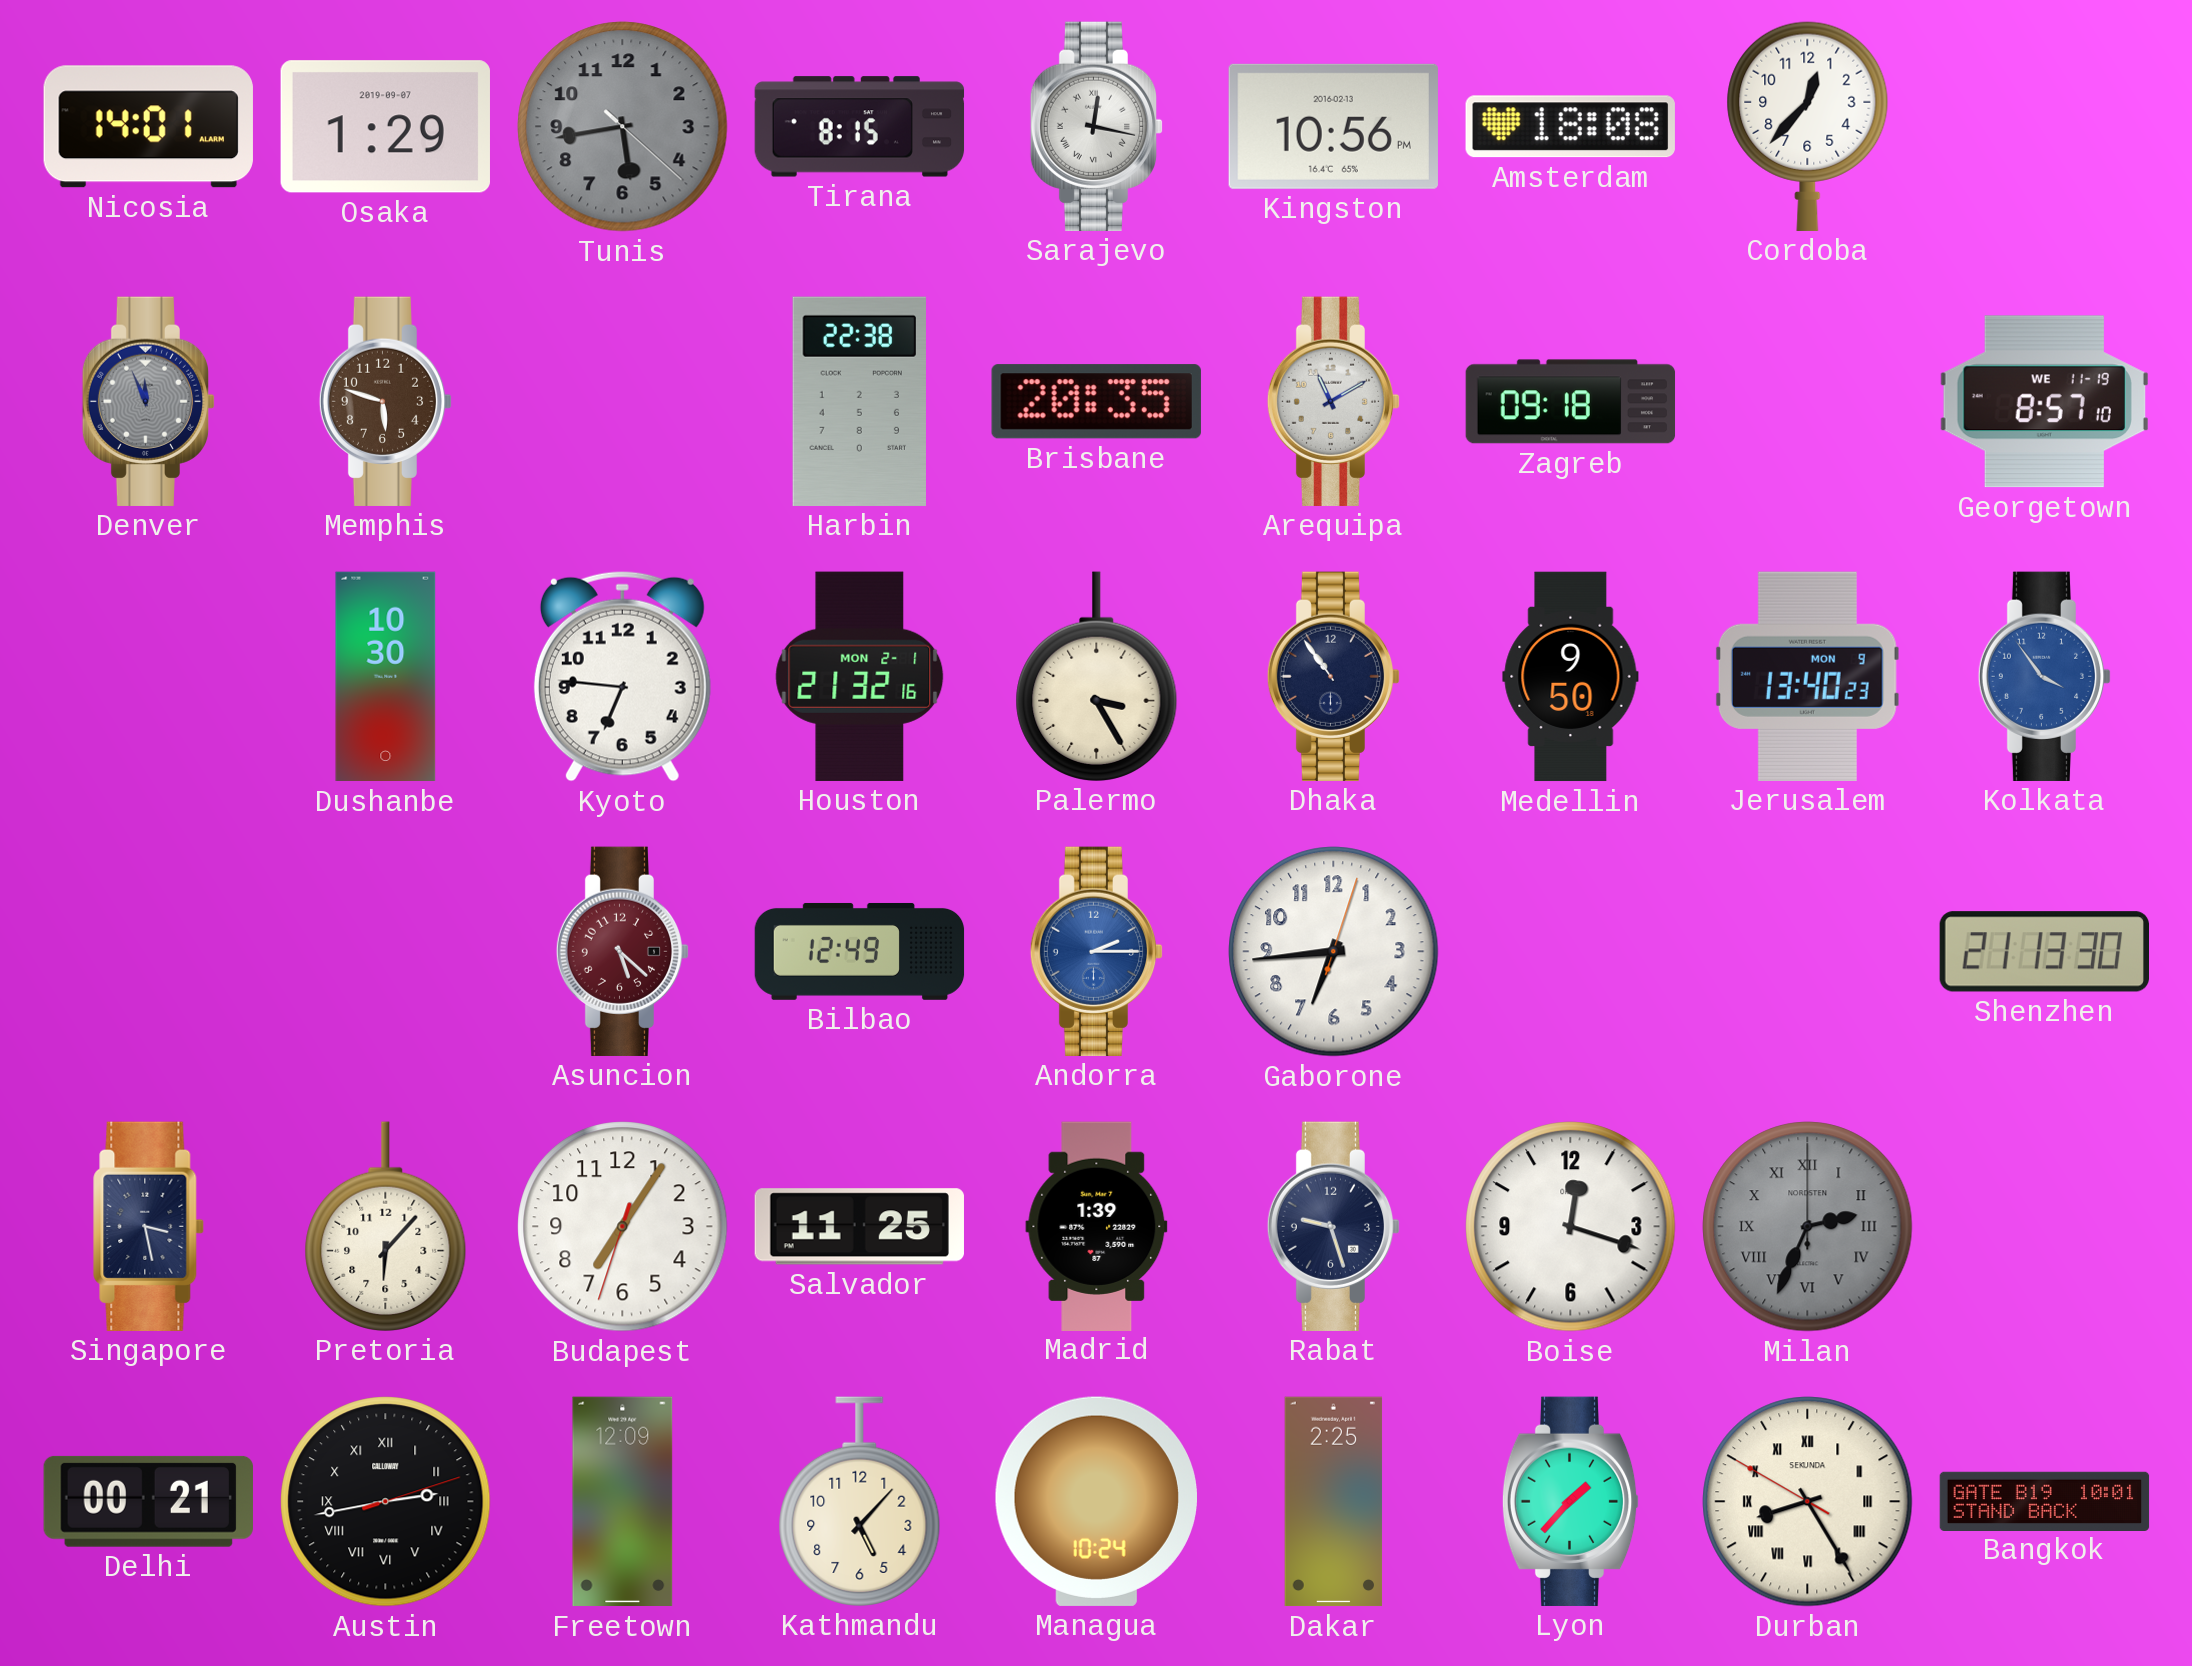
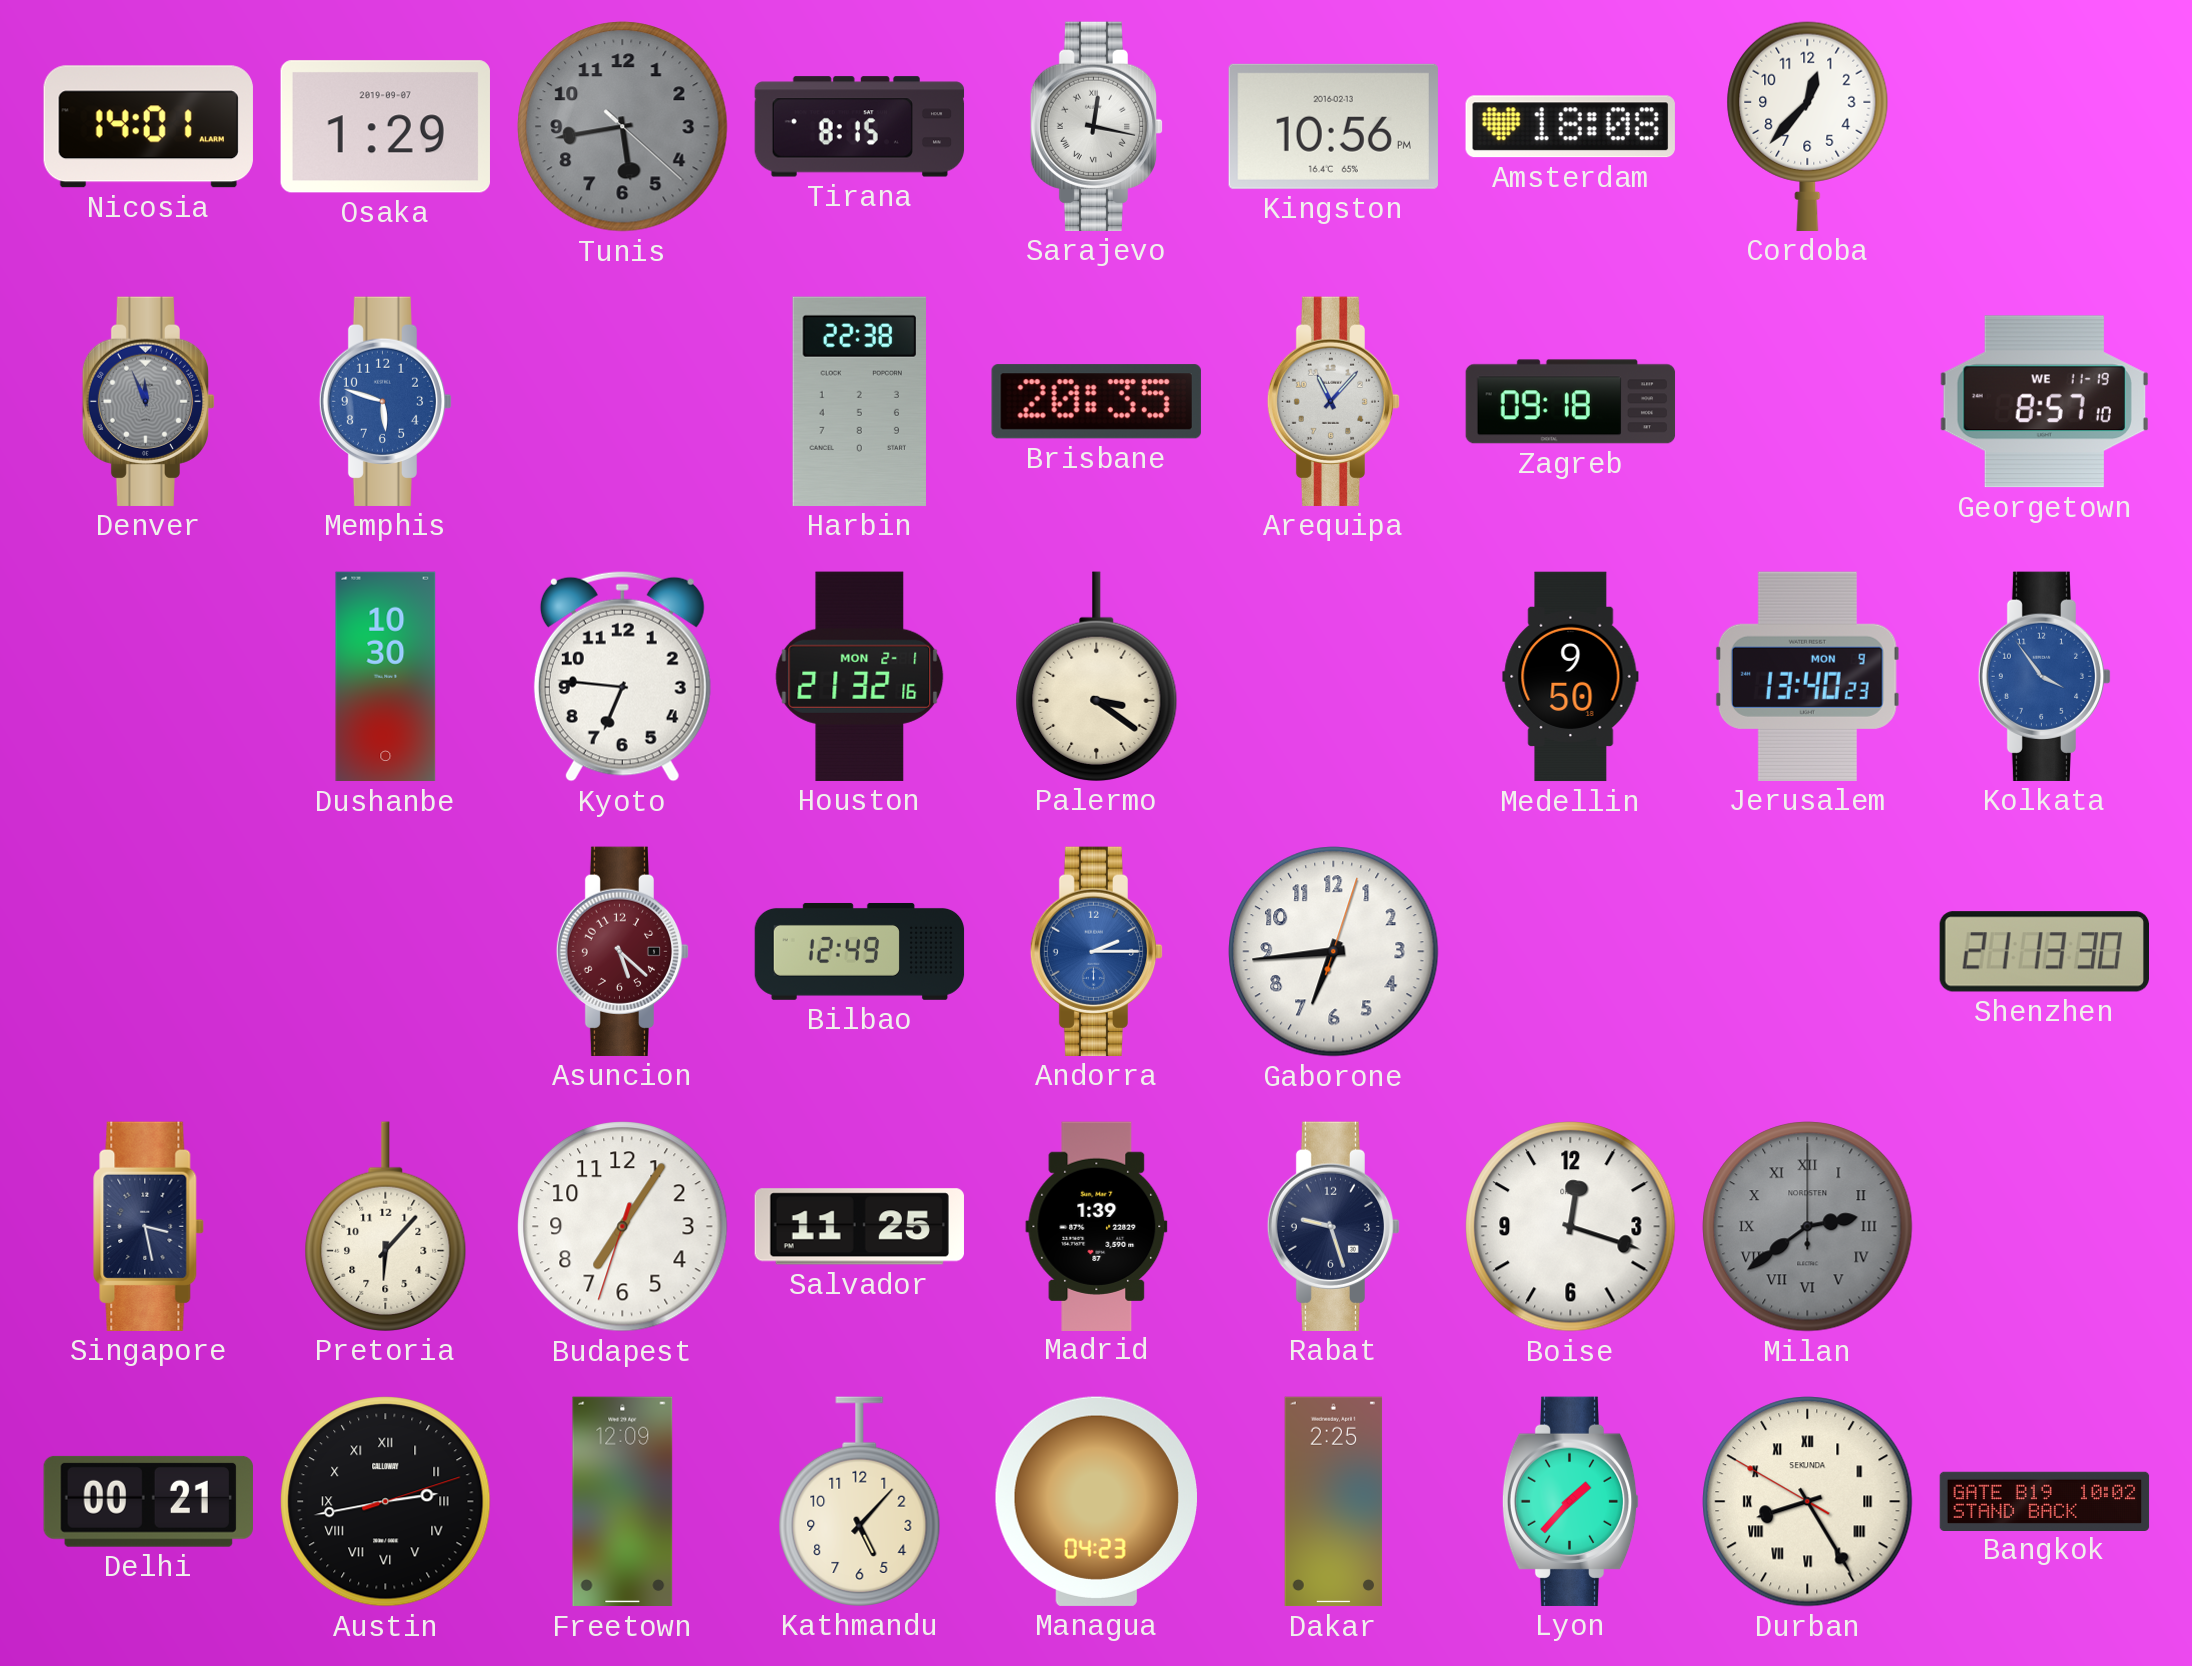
Memphis dial: brown -> blue (386, 401)
Arequipa: 11:10 -> 11:07 (1334, 401)
Palermo: 3:25 -> 3:21 (1097, 676)
Dhaka: 10:54 -> none (1334, 676)
Milan: 2:34 -> 2:39 (1808, 1227)
Managua: 10:24 -> 04:23 (1096, 1501)
Bangkok: 10:01 -> 10:02 (2045, 1501)
